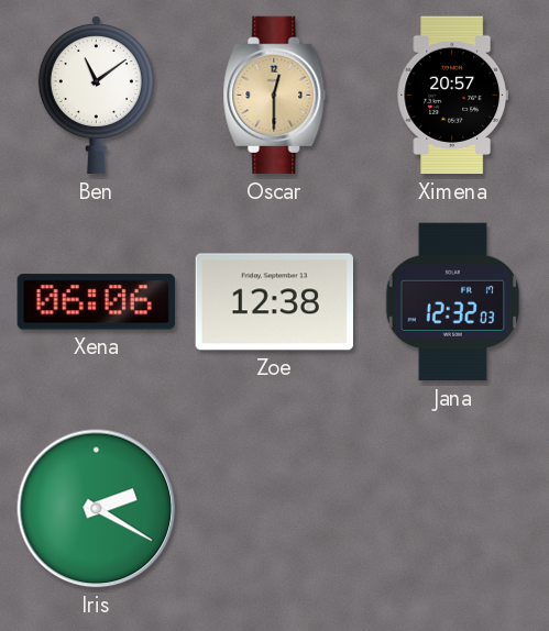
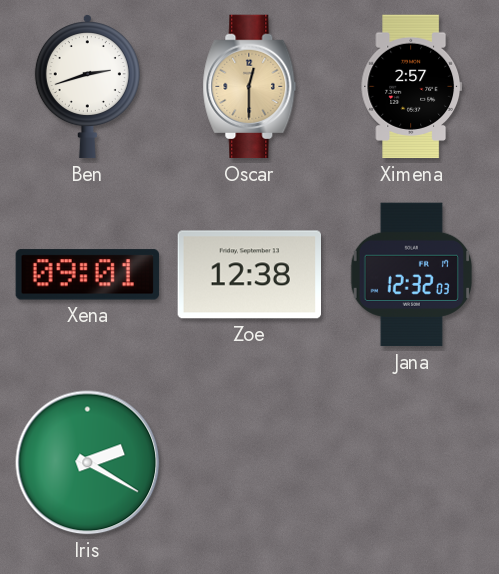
Ben: 11:09 -> 2:42 (87, 86)
Ximena: 20:57 -> 2:57 (411, 87)
Xena: 06:06 -> 09:01 (87, 275)
